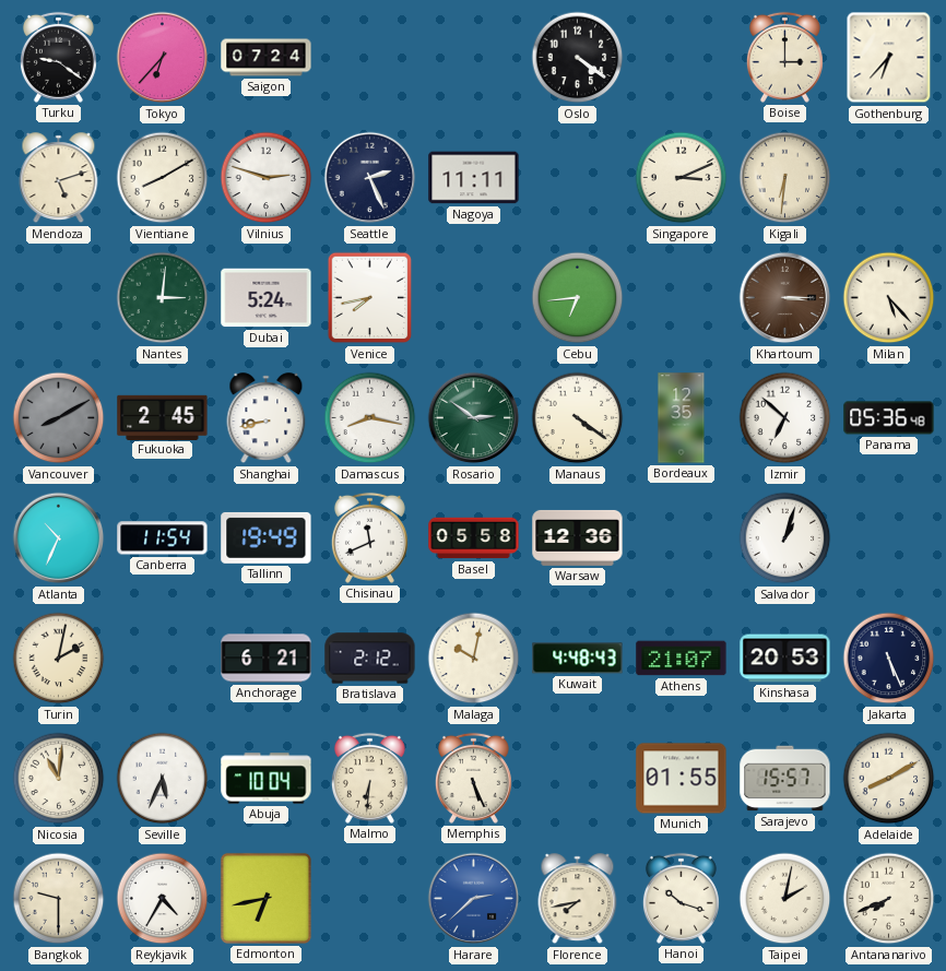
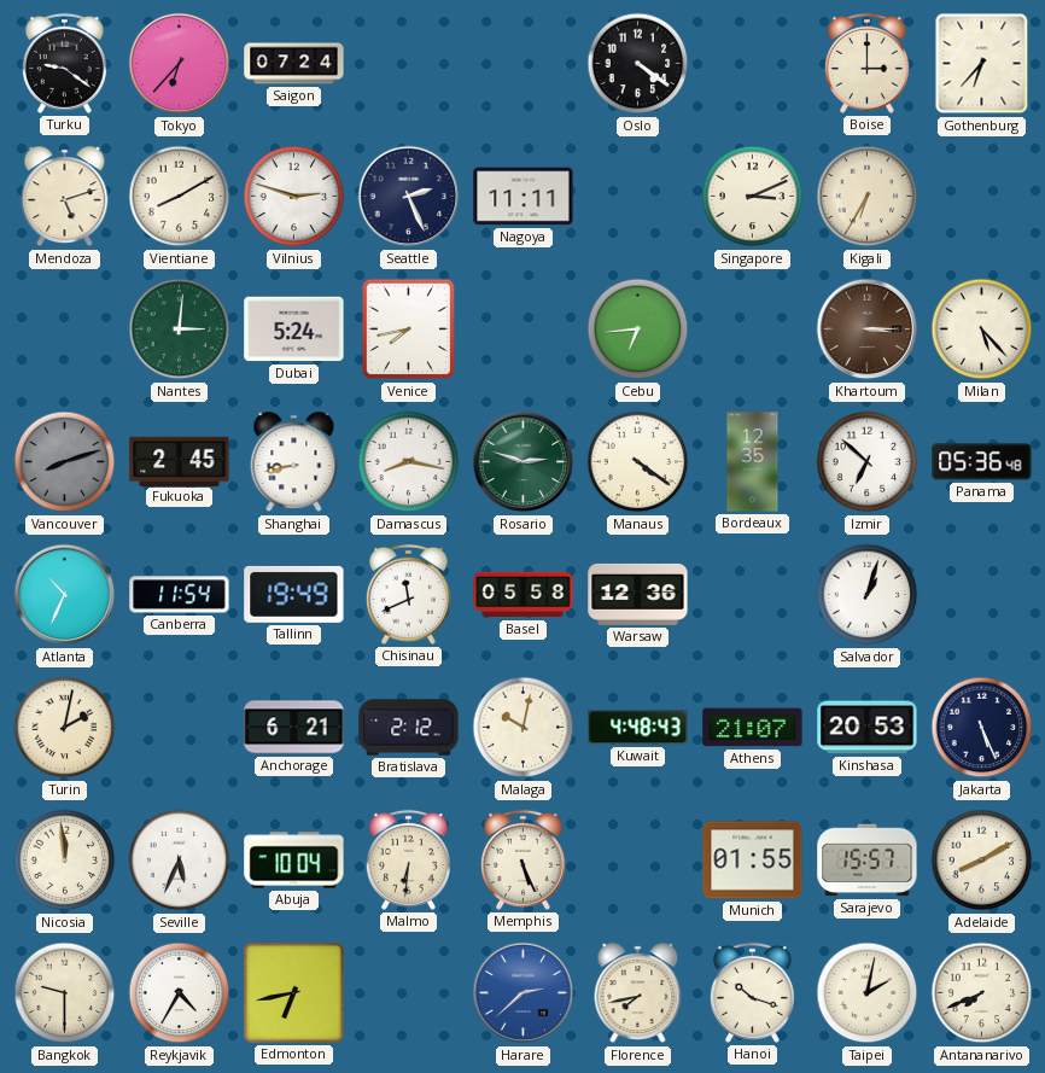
Kigali: 6:31 -> 6:35 (868, 197)
Vancouver: 8:10 -> 8:12 (65, 462)
Rosario: 2:51 -> 2:48 (524, 462)
Nicosia: 11:01 -> 11:59 (65, 861)
